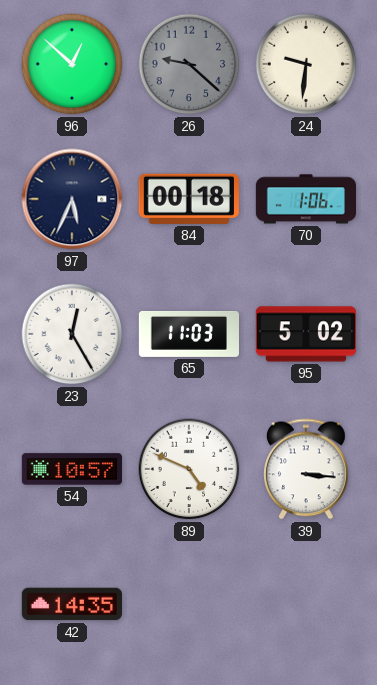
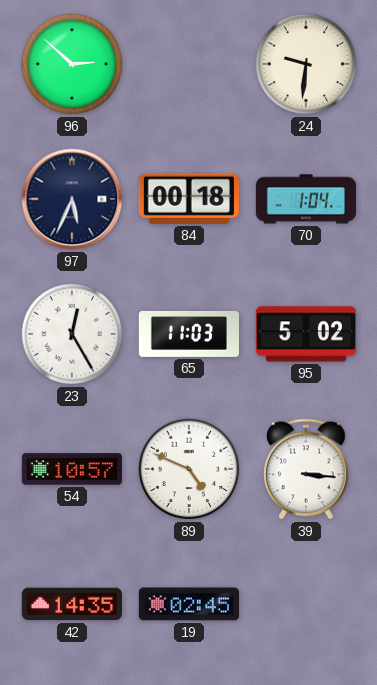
96: 12:52 -> 2:52 (72, 64)
26: 9:22 -> none (189, 64)
70: 1:06 -> 1:04 (305, 199)
19: none -> 02:45 (189, 604)
